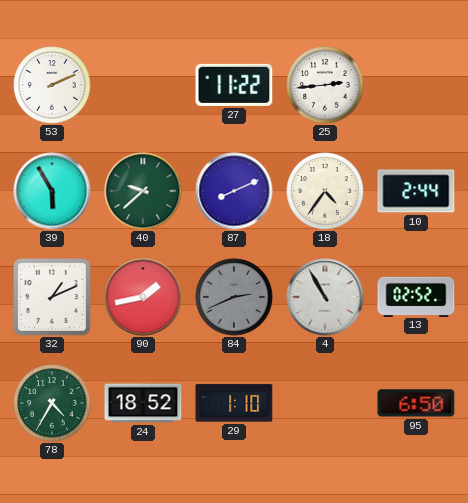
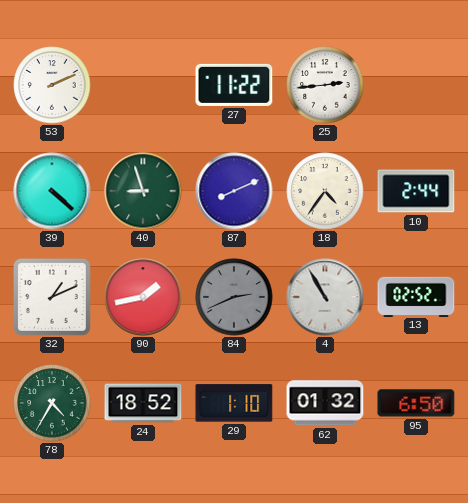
39: 5:55 -> 4:22 (52, 191)
40: 9:38 -> 8:57 (143, 191)
62: none -> 01:32 (325, 403)
